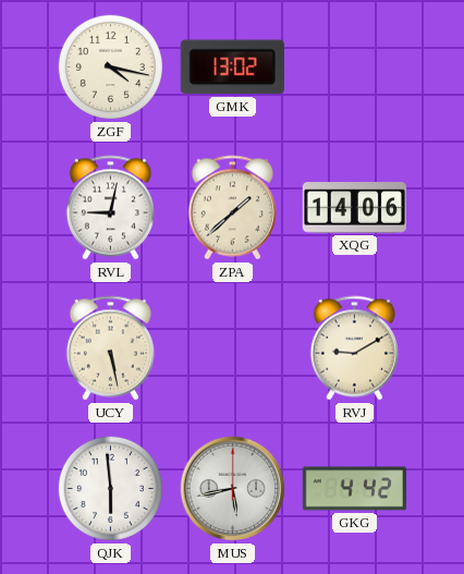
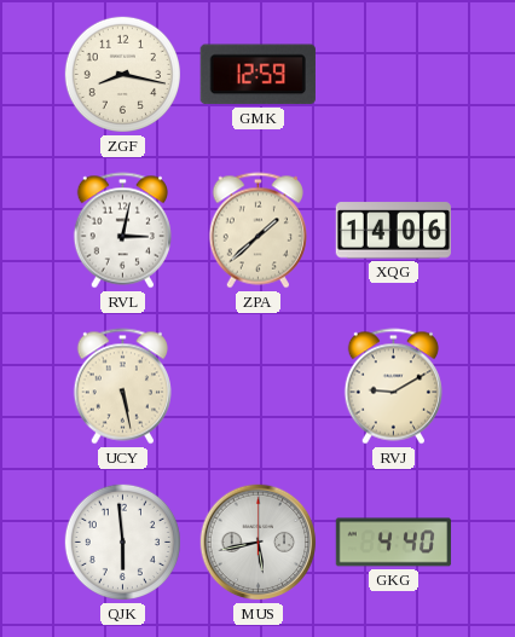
ZGF: 4:17 -> 8:17 (122, 74)
GMK: 13:02 -> 12:59 (257, 75)
RVL: 9:02 -> 3:02 (122, 231)
GKG: 4:42 -> 4:40 (394, 543)
